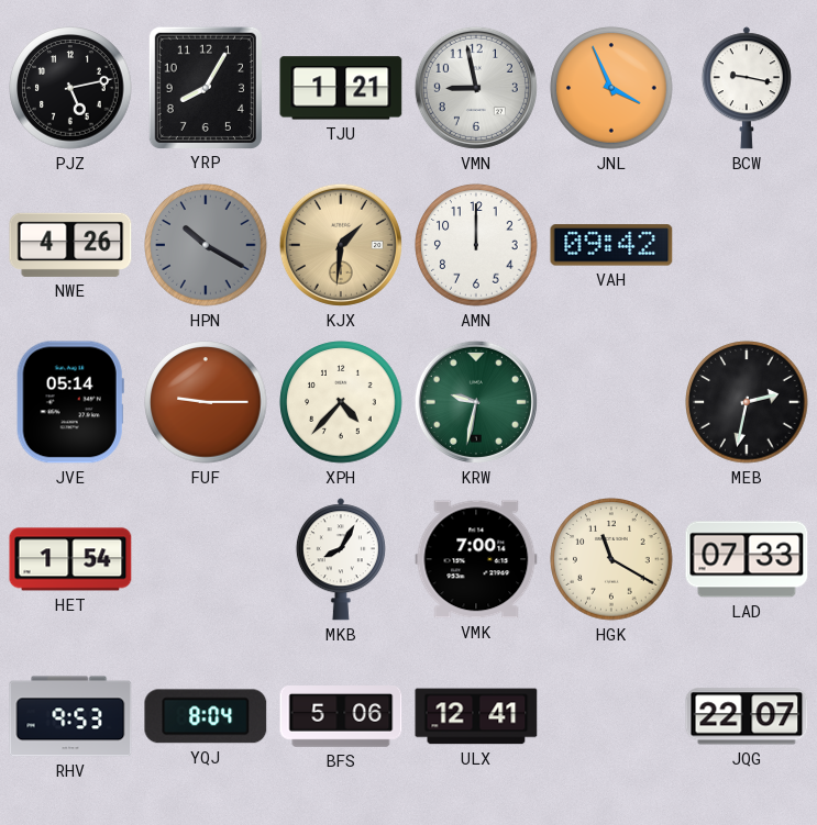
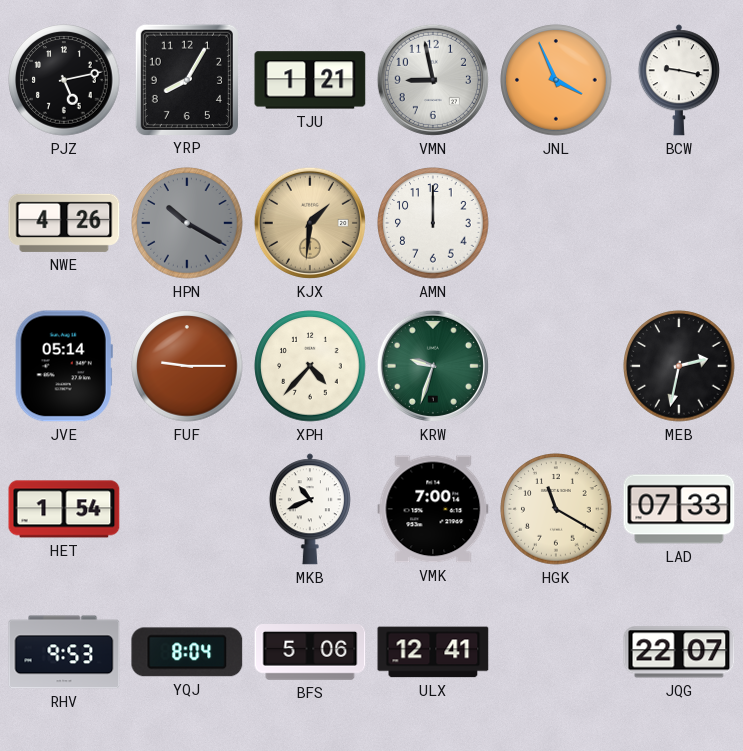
VAH: 09:42 -> none (611, 245)
KRW: 9:32 -> 9:33 (433, 366)
MKB: 8:05 -> 10:41 (310, 509)
